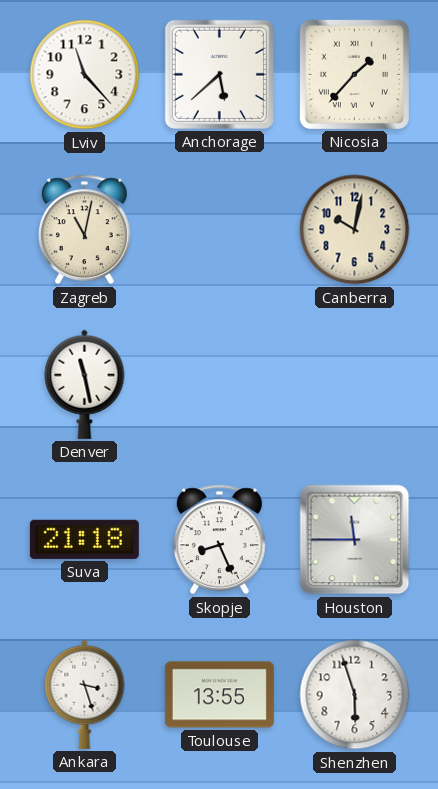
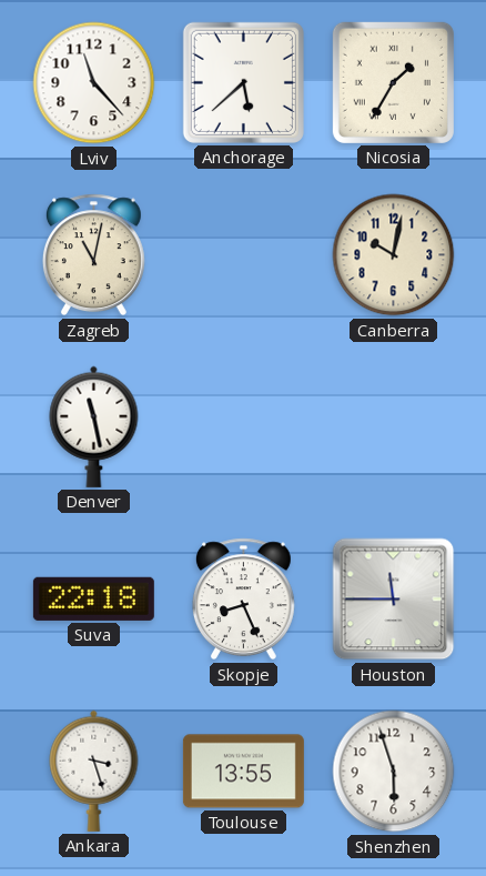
Nicosia: 1:37 -> 1:35 (393, 82)
Suva: 21:18 -> 22:18 (93, 598)
